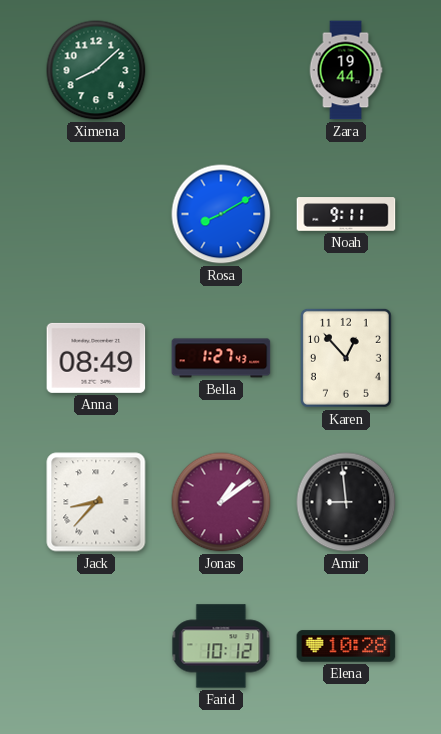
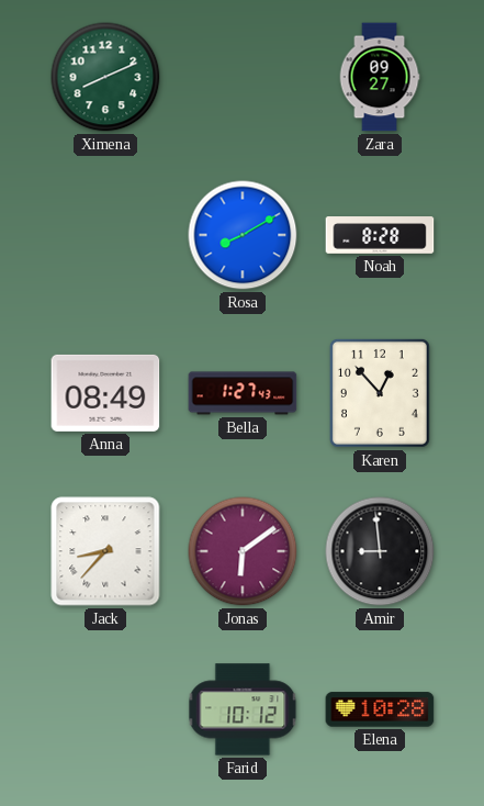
Ximena: 8:08 -> 8:11 (105, 77)
Zara: 19:44 -> 09:27 (380, 77)
Noah: 9:11 -> 8:28 (380, 235)
Jonas: 1:09 -> 6:09 (243, 551)
